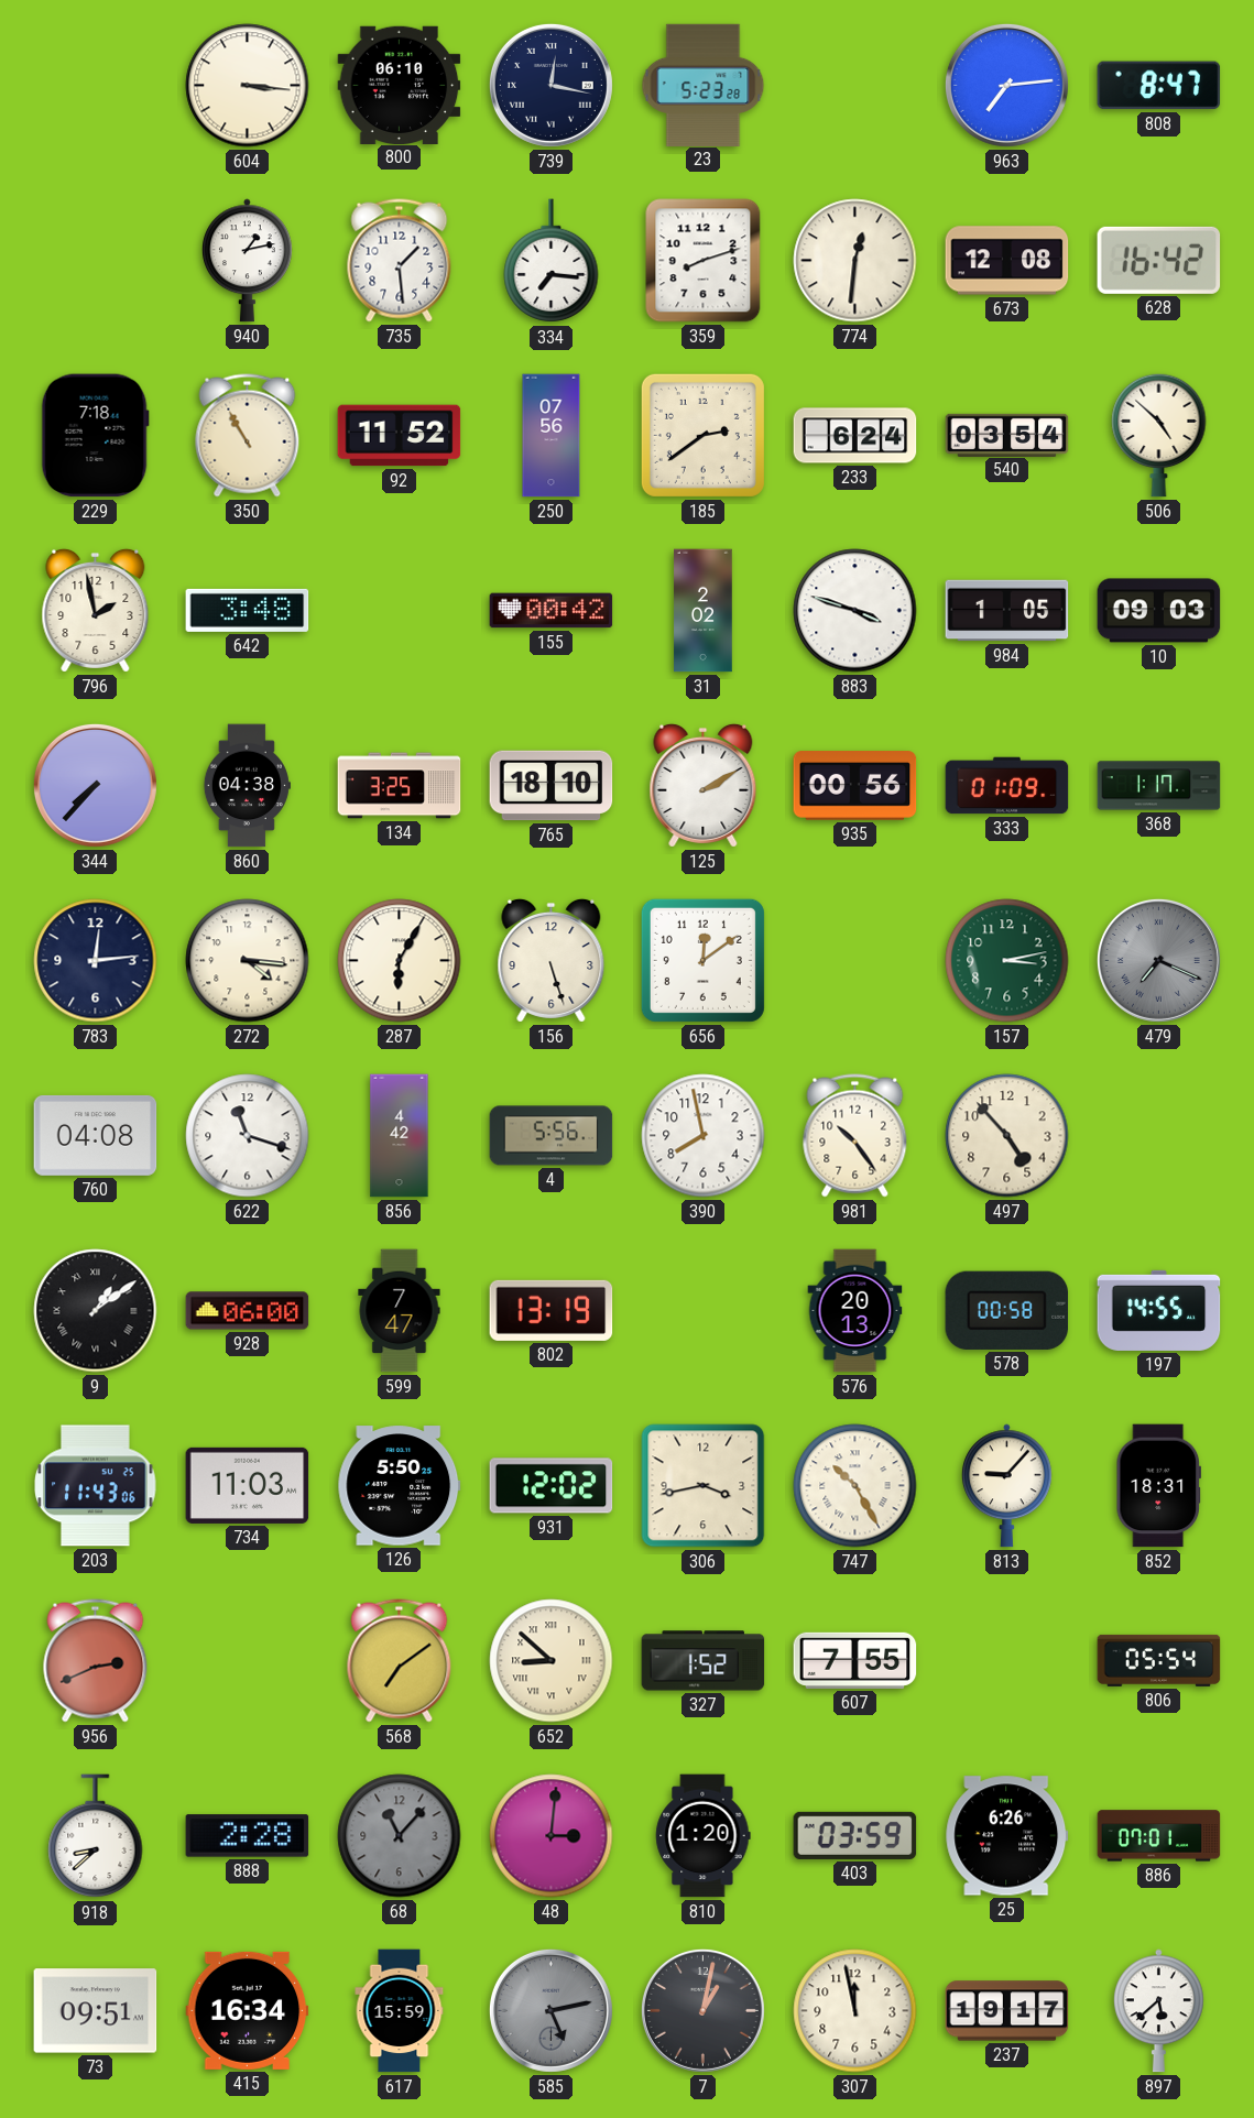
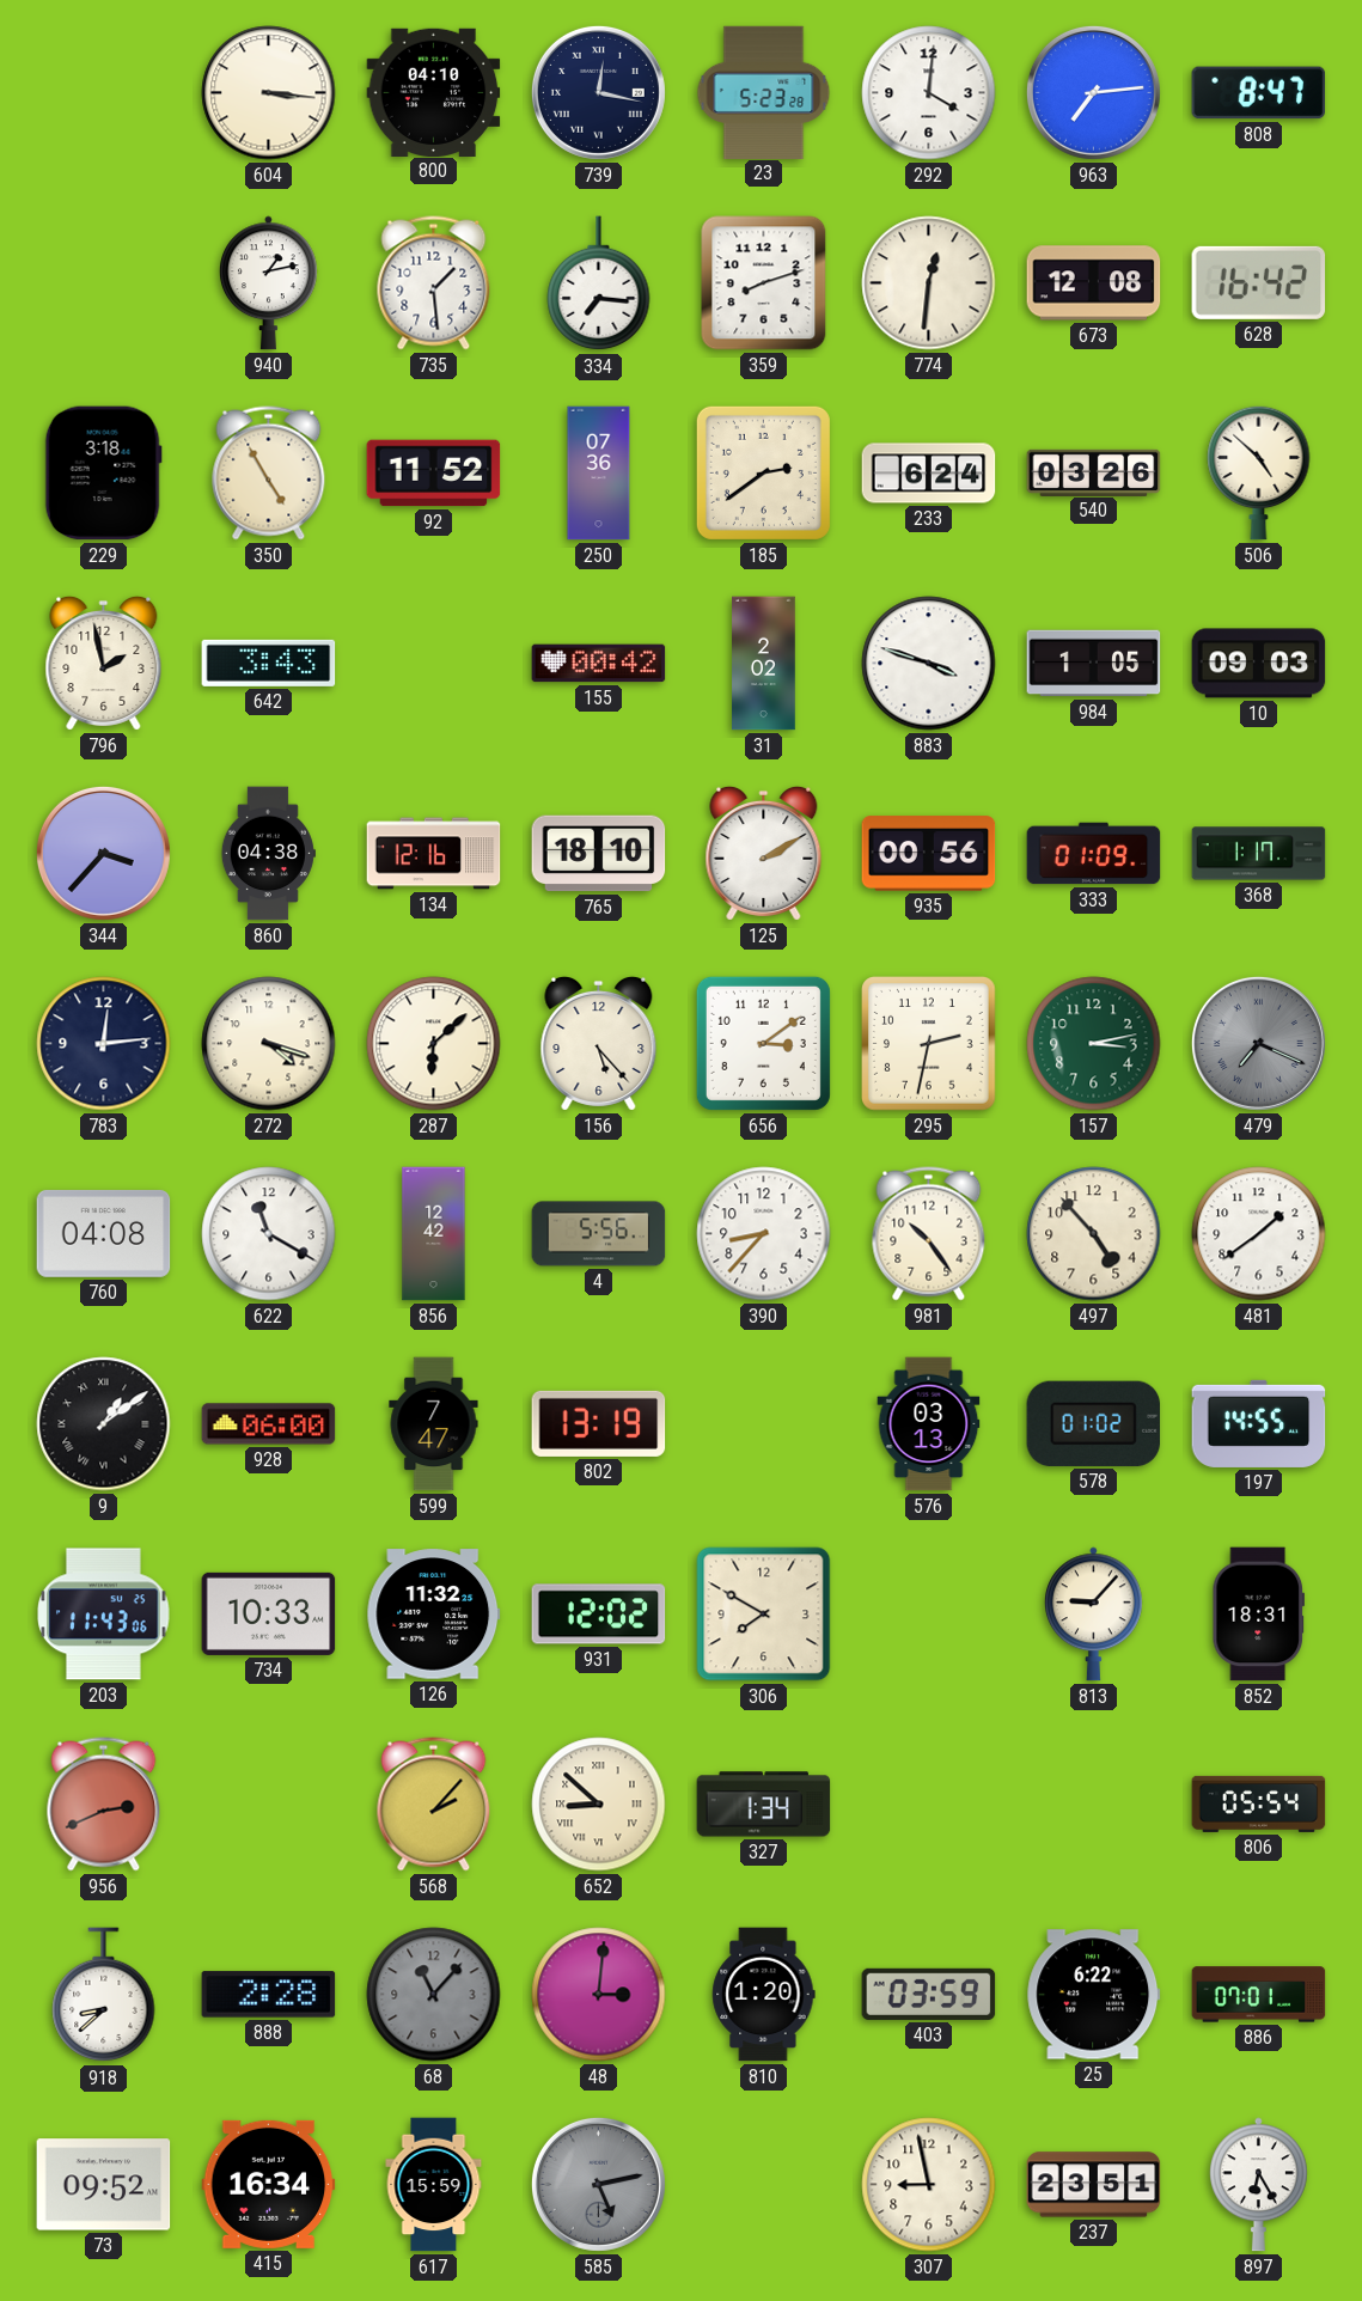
800: 06:10 -> 04:10 (434, 92)
292: none -> 4:01 (929, 93)
229: 7:18 -> 3:18 (103, 474)
350: 10:55 -> 4:55 (269, 474)
250: 07:56 -> 07:36 (599, 474)
540: 03:54 -> 03:26 (1094, 472)
642: 3:48 -> 3:43 (269, 663)
344: 7:37 -> 3:37 (103, 853)
134: 3:25 -> 12:16 (434, 854)
272: 4:16 -> 4:18 (269, 1044)
287: 6:05 -> 6:08 (434, 1044)
156: 5:27 -> 5:23 (599, 1043)
656: 12:09 -> 3:09 (763, 1043)
295: none -> 2:32 (929, 1044)
622: 11:18 -> 11:20 (269, 1234)
856: 4:42 -> 12:42 (434, 1234)
390: 7:58 -> 8:37 (764, 1234)
481: none -> 1:39 (1259, 1234)
576: 20:13 -> 03:13 (929, 1424)
578: 00:58 -> 01:02 (1094, 1423)
734: 11:03 -> 10:33 (269, 1613)
126: 5:50 -> 11:32 (434, 1615)
306: 3:43 -> 7:50 (764, 1615)
747: 10:25 -> none (855, 1486)
568: 7:09 -> 2:07 (434, 1805)
327: 1:52 -> 1:34 (764, 1805)
607: 7:55 -> none (855, 1660)
25: 6:26 -> 6:22 (1094, 1995)
73: 09:51 -> 09:52 (104, 2185)
7: 1:02 -> none (702, 2010)
307: 11:58 -> 8:58 (929, 2185)
237: 19:17 -> 23:51 (1094, 2185)
897: 5:38 -> 6:25 (1258, 2185)
